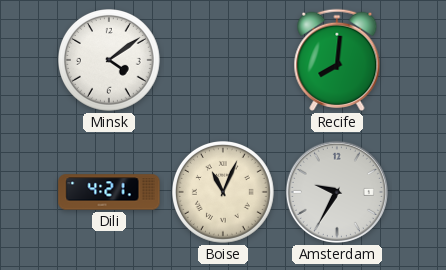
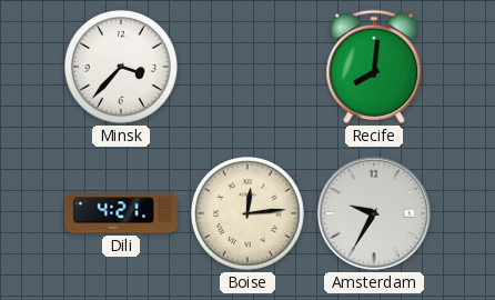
Minsk: 4:09 -> 3:37 (122, 68)
Boise: 11:04 -> 12:14 (249, 214)
